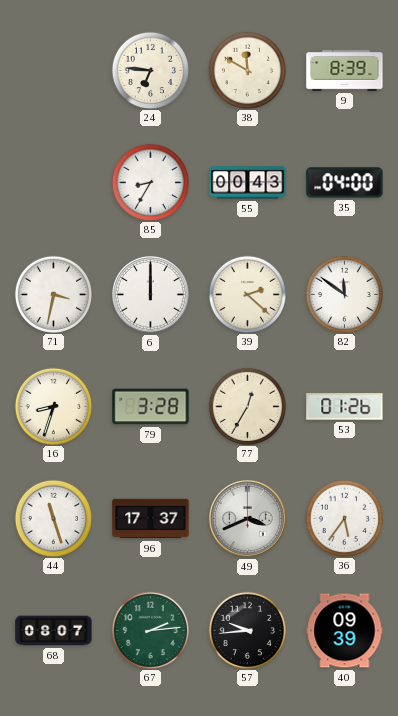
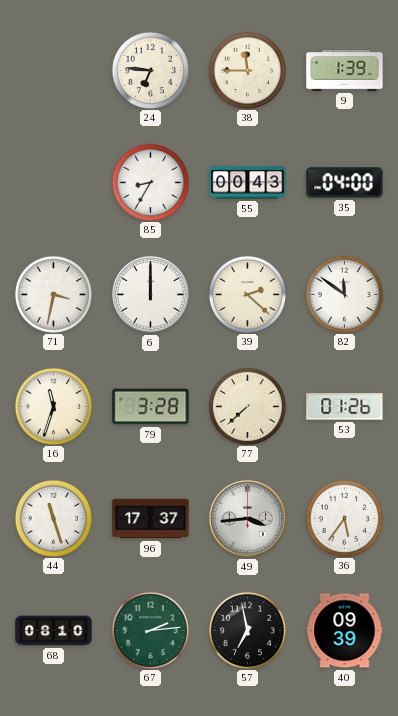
38: 11:50 -> 11:45 (247, 70)
9: 8:39 -> 1:39 (345, 71)
16: 8:33 -> 11:33 (53, 406)
77: 12:35 -> 7:38 (247, 406)
49: 3:41 -> 3:44 (247, 518)
68: 08:07 -> 08:10 (54, 631)
57: 9:44 -> 6:58 (247, 630)
